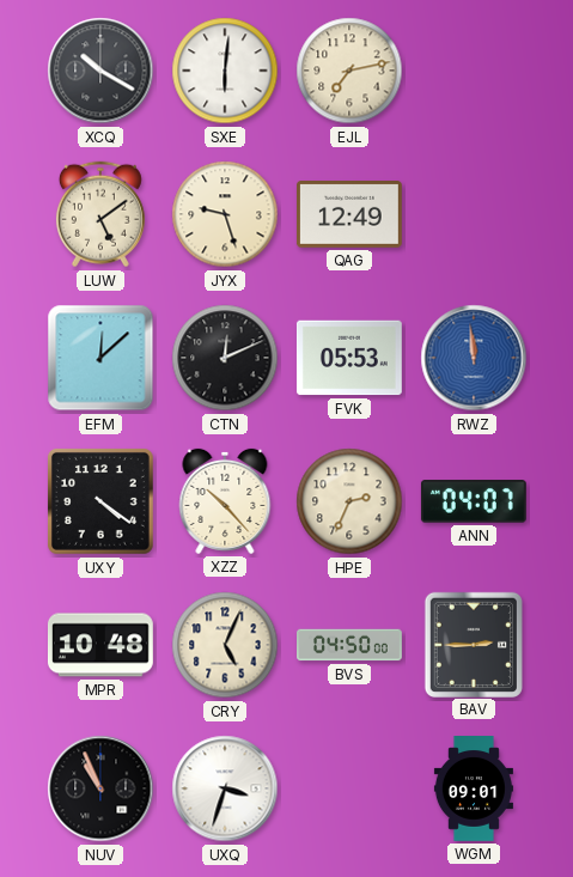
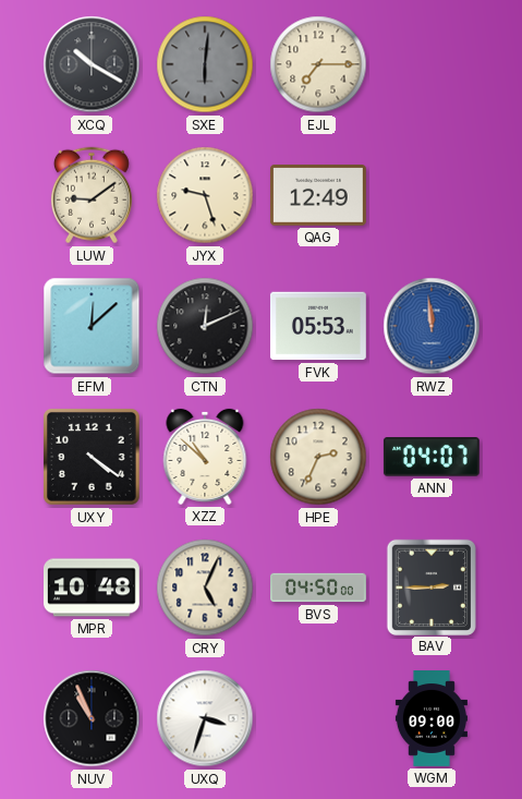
SXE dial: white -> grey (205, 64)
EJL: 7:13 -> 7:15 (318, 64)
LUW: 5:09 -> 9:09 (92, 195)
XZZ: 10:23 -> 10:52 (205, 457)
WGM: 09:01 -> 09:00 (432, 719)
